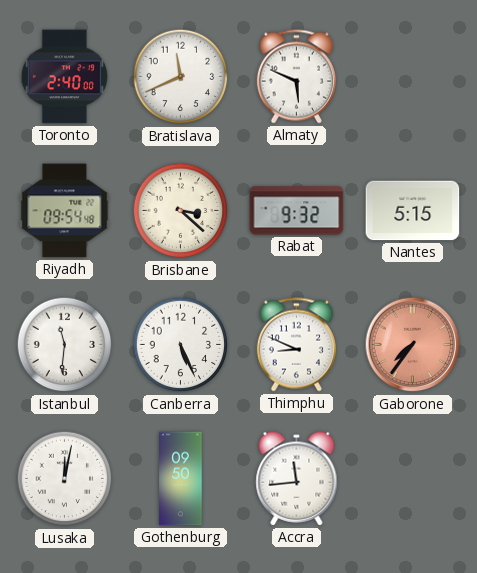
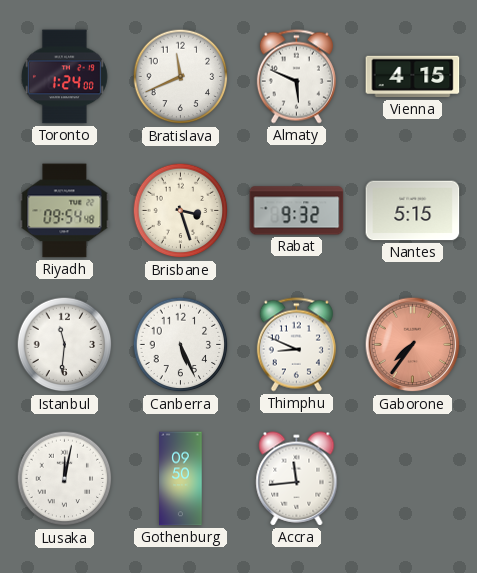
Toronto: 2:40 -> 1:24 (64, 77)
Vienna: none -> 4:15 (413, 77)
Brisbane: 3:22 -> 3:27 (181, 211)
